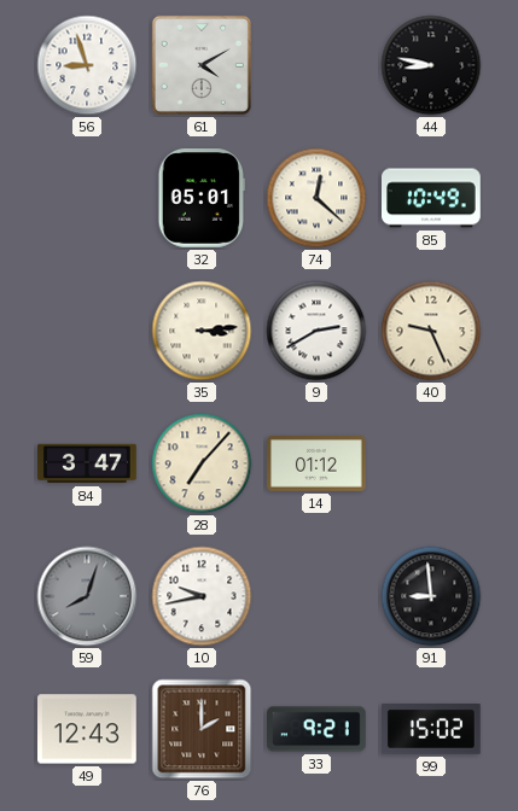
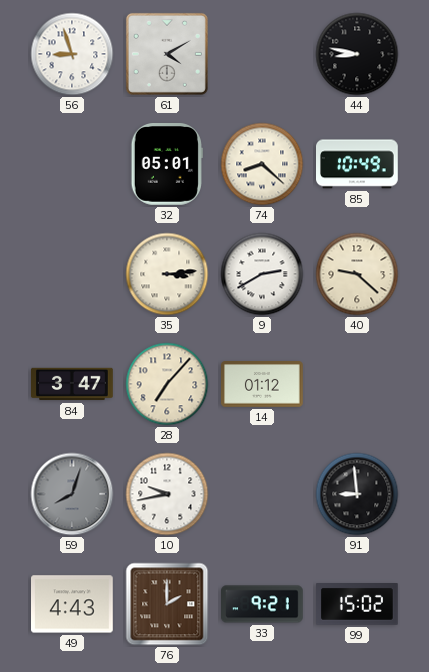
74: 12:22 -> 8:22 (262, 164)
40: 9:26 -> 9:22 (357, 274)
49: 12:43 -> 4:43 (73, 604)
